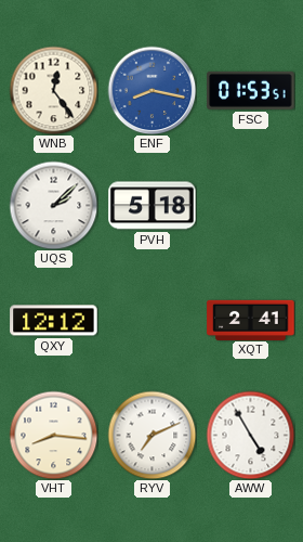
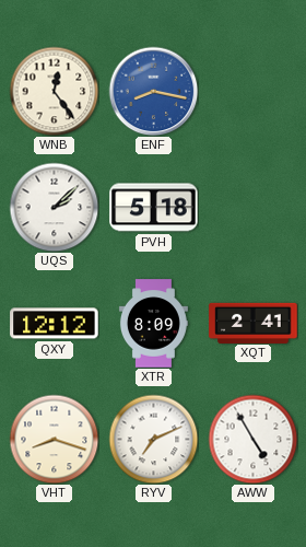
FSC: 01:53 -> none (251, 90)
XTR: none -> 8:09 (153, 324)
VHT: 8:16 -> 8:18 (54, 439)
